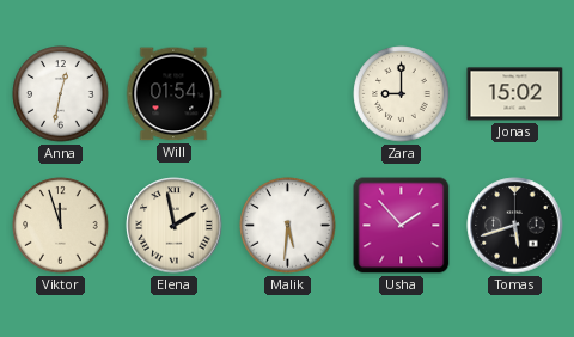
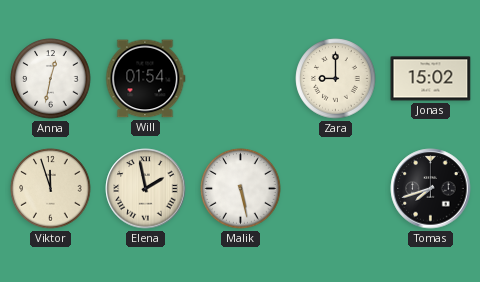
Malik: 5:31 -> 5:28 (241, 189)
Usha: 1:53 -> none (402, 226)
Tomas: 5:42 -> 7:42 (431, 189)
